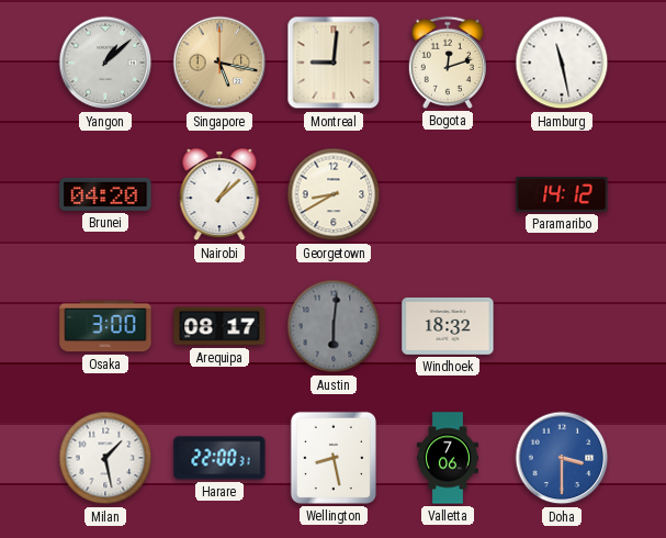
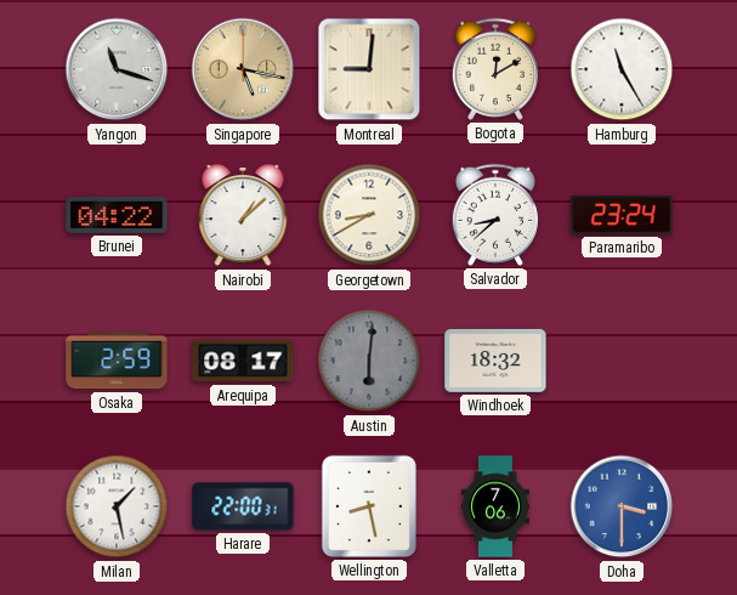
Yangon: 1:08 -> 11:18 (117, 69)
Bogota: 12:12 -> 12:10 (495, 69)
Hamburg: 11:28 -> 11:25 (622, 69)
Brunei: 04:20 -> 04:22 (117, 215)
Salvador: none -> 8:38 (495, 215)
Paramaribo: 14:12 -> 23:24 (622, 215)
Osaka: 3:00 -> 2:59 (117, 361)
